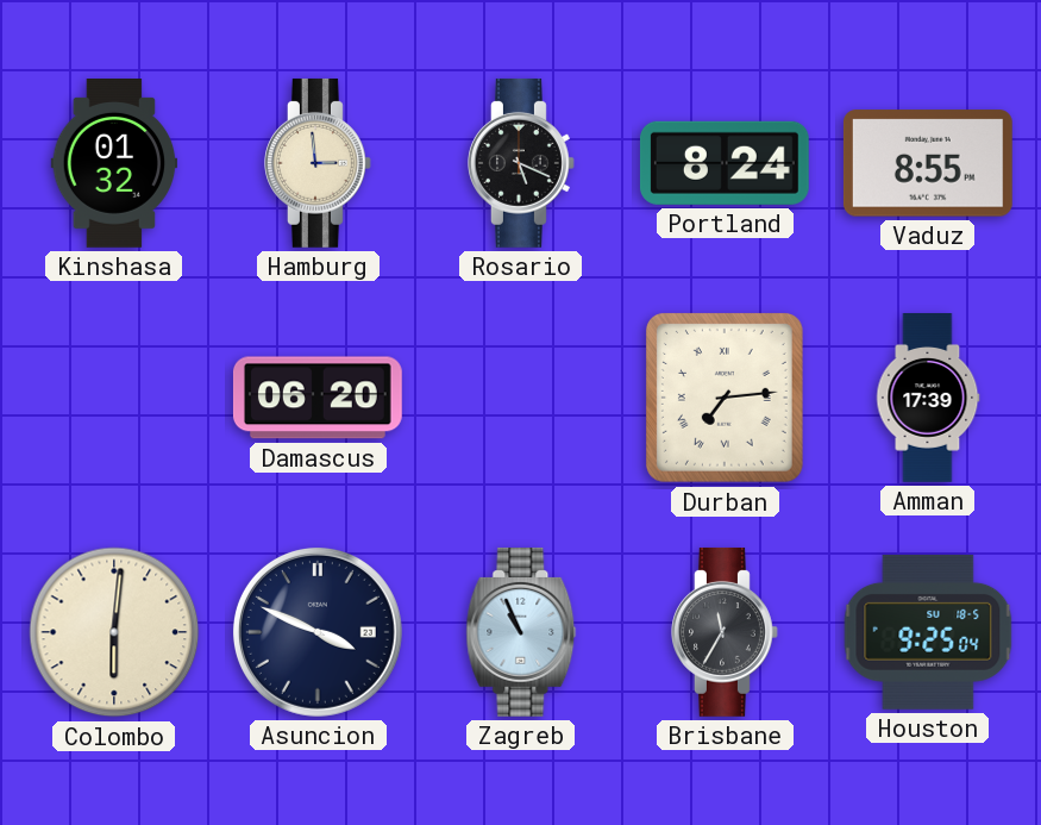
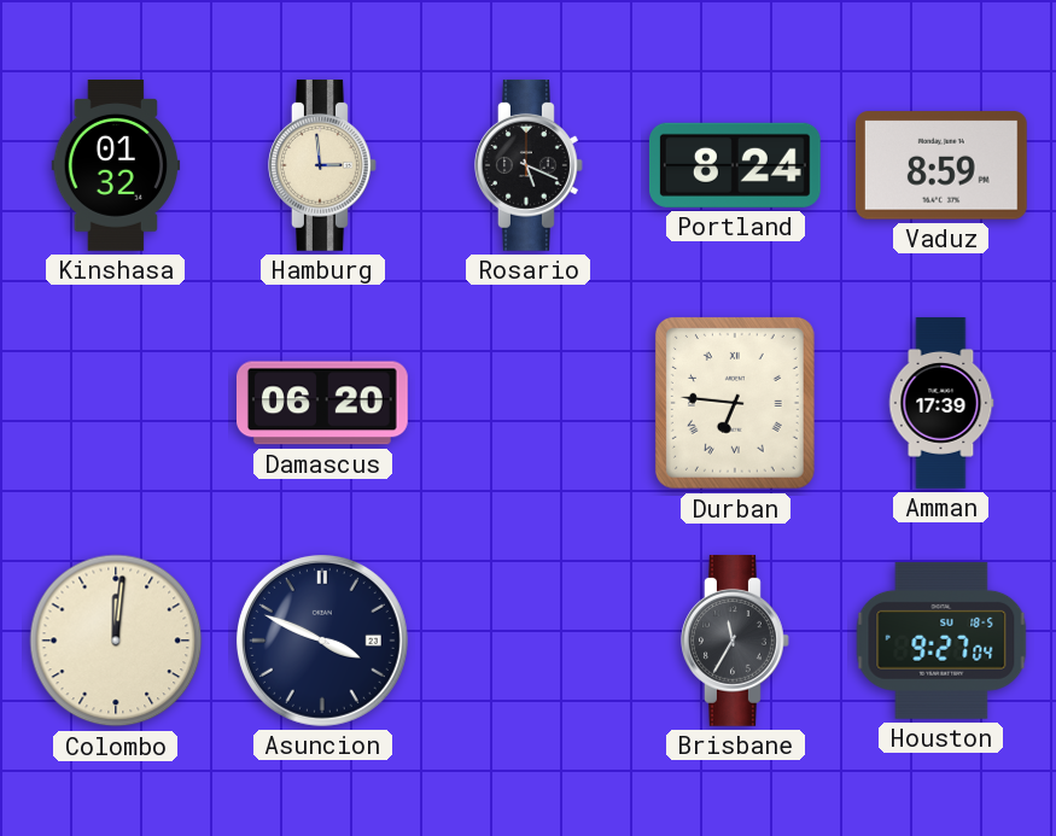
Vaduz: 8:55 -> 8:59 (941, 165)
Durban: 7:14 -> 6:46 (735, 403)
Colombo: 6:01 -> 12:01 (116, 641)
Zagreb: 10:56 -> none (521, 632)
Houston: 9:25 -> 9:27 (941, 641)
